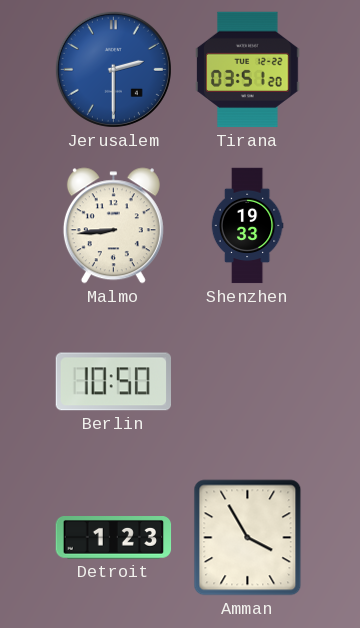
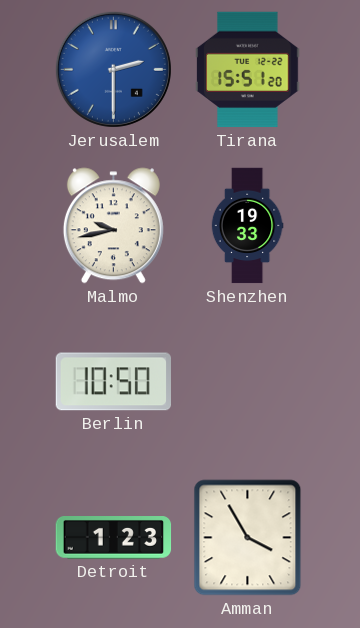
Tirana: 03:51 -> 15:51 (248, 70)
Malmo: 8:44 -> 9:43 (113, 226)
